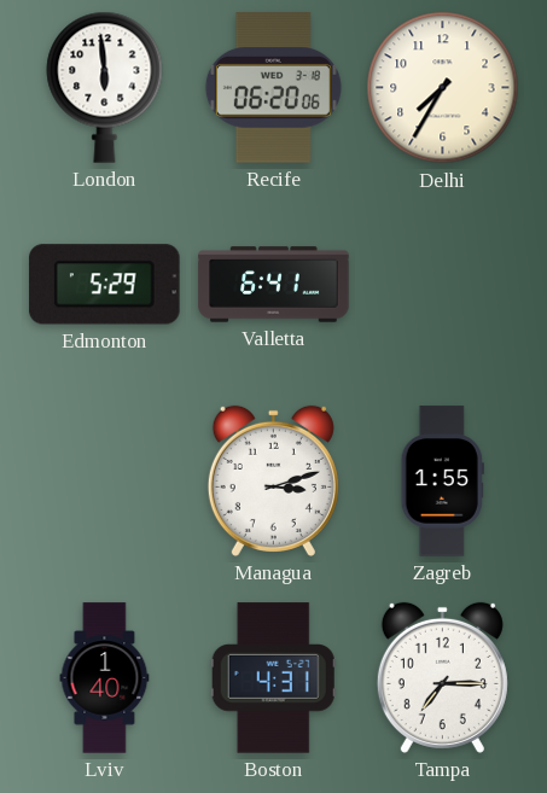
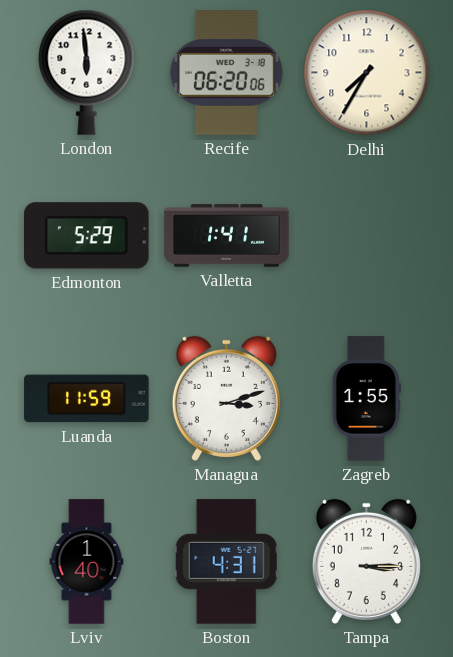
Valletta: 6:41 -> 1:41 (227, 236)
Luanda: none -> 11:59 (87, 399)
Tampa: 7:15 -> 3:15 (366, 561)
